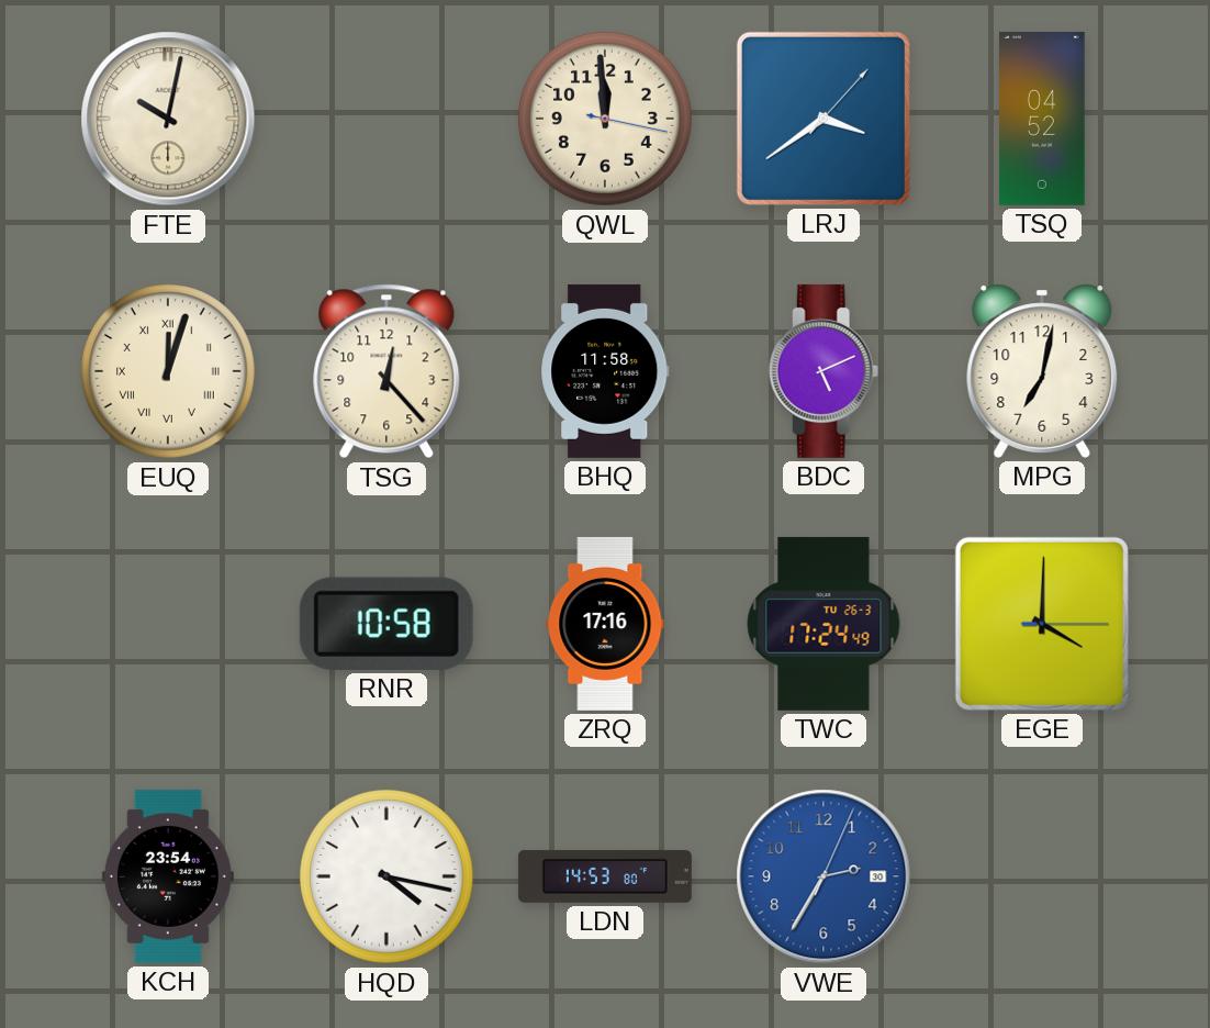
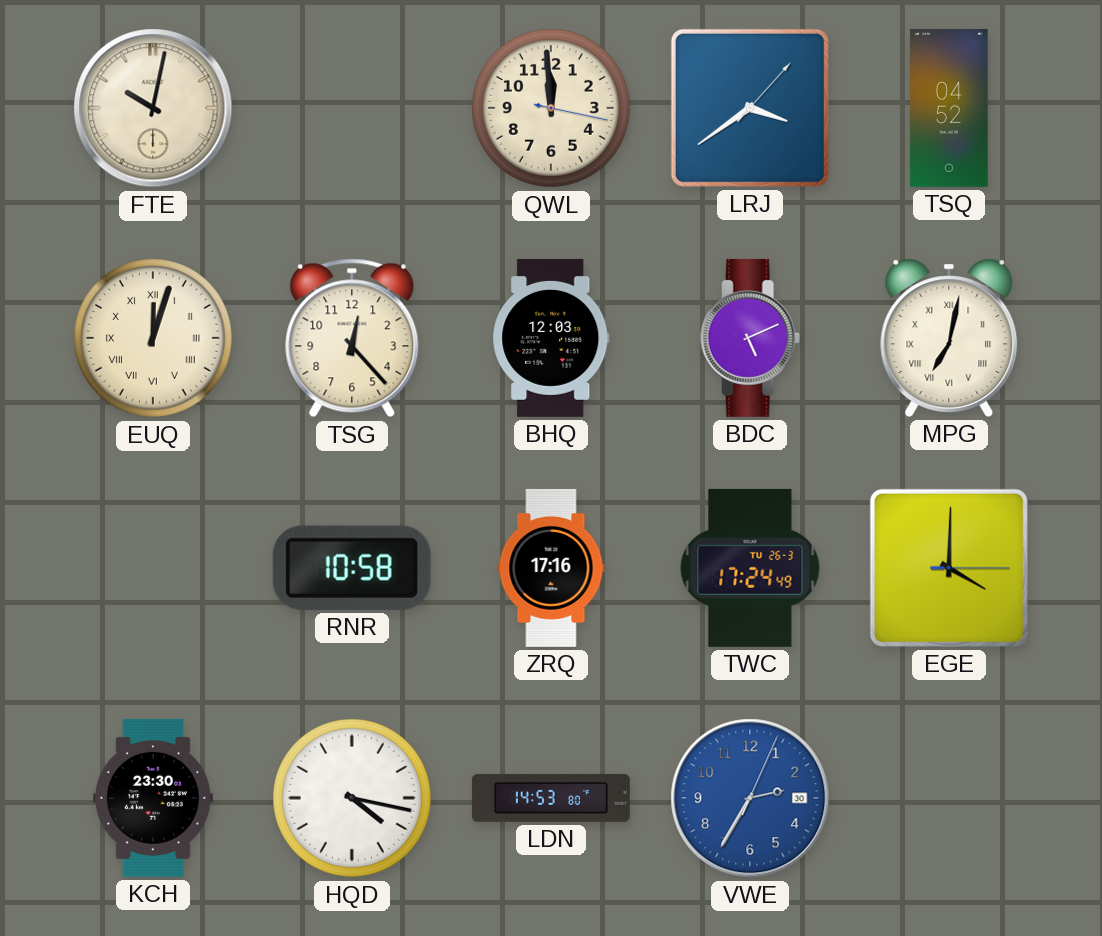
BHQ: 11:58 -> 12:03 (551, 338)
MPG numerals: Arabic -> Roman (949, 338)
KCH: 23:54 -> 23:30 (153, 798)
